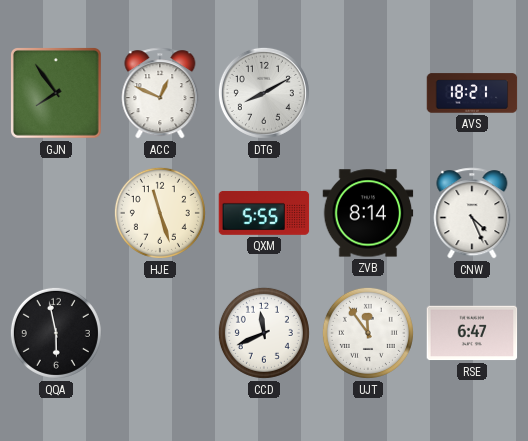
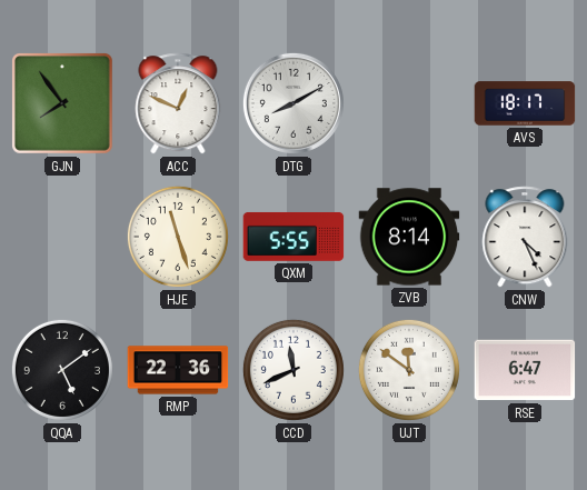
AVS: 18:21 -> 18:17 (525, 103)
QQA: 5:58 -> 5:09 (62, 370)
RMP: none -> 22:36 (178, 370)
UJT: 11:54 -> 11:51 (409, 370)
